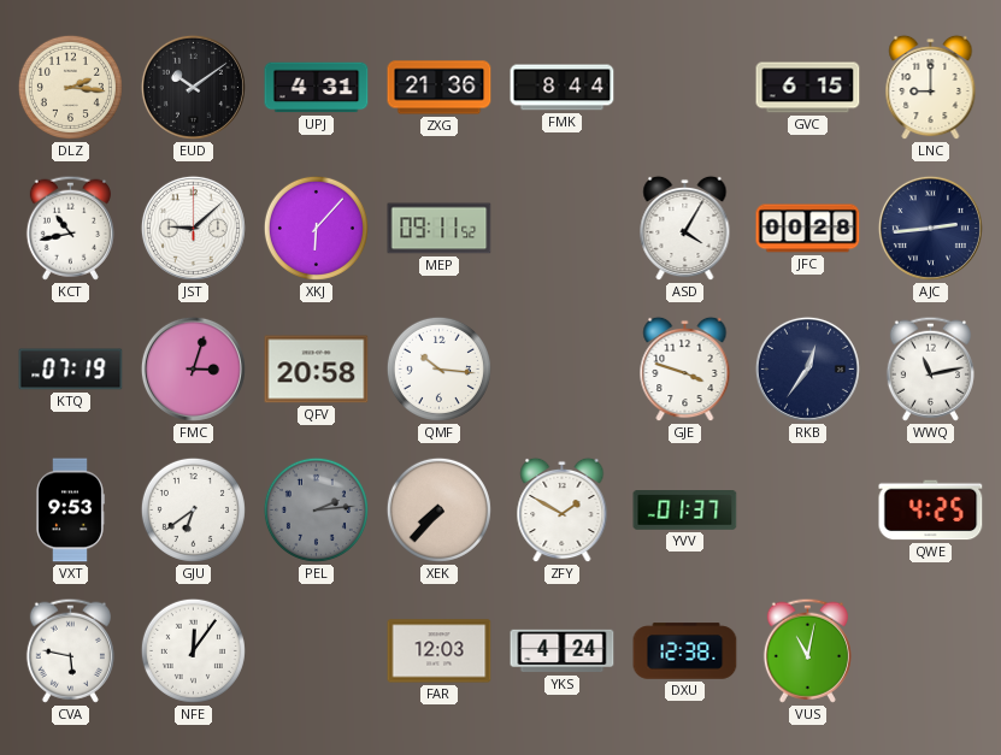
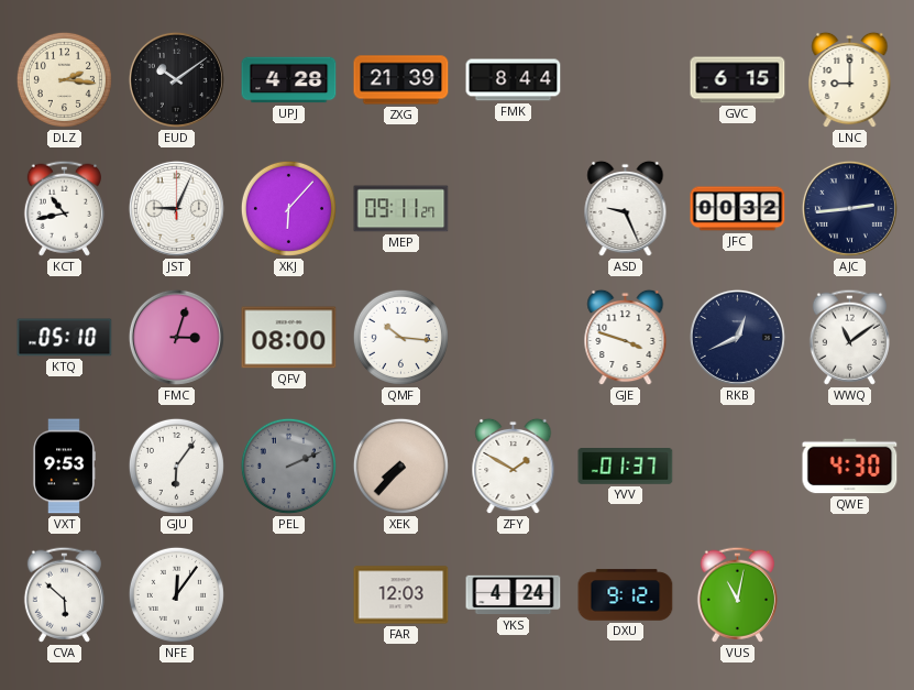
UPJ: 4:31 -> 4:28 (289, 80)
ZXG: 21:36 -> 21:39 (401, 80)
JST: 9:08 -> 9:04 (176, 208)
MEP: 09:11:52 -> 09:11:27 (401, 209)
ASD: 4:05 -> 9:26 (626, 209)
JFC: 00:28 -> 00:32 (738, 209)
KTQ: 07:19 -> 05:10 (65, 338)
QFV: 20:58 -> 08:00 (289, 338)
RKB: 12:36 -> 12:41 (737, 337)
WWQ: 11:13 -> 11:09 (849, 337)
GJU: 6:39 -> 6:06 (176, 466)
PEL: 2:14 -> 2:11 (288, 466)
QWE: 4:25 -> 4:30 (850, 467)
CVA: 5:47 -> 5:52 (64, 594)
DXU: 12:38 -> 9:12 (626, 595)
